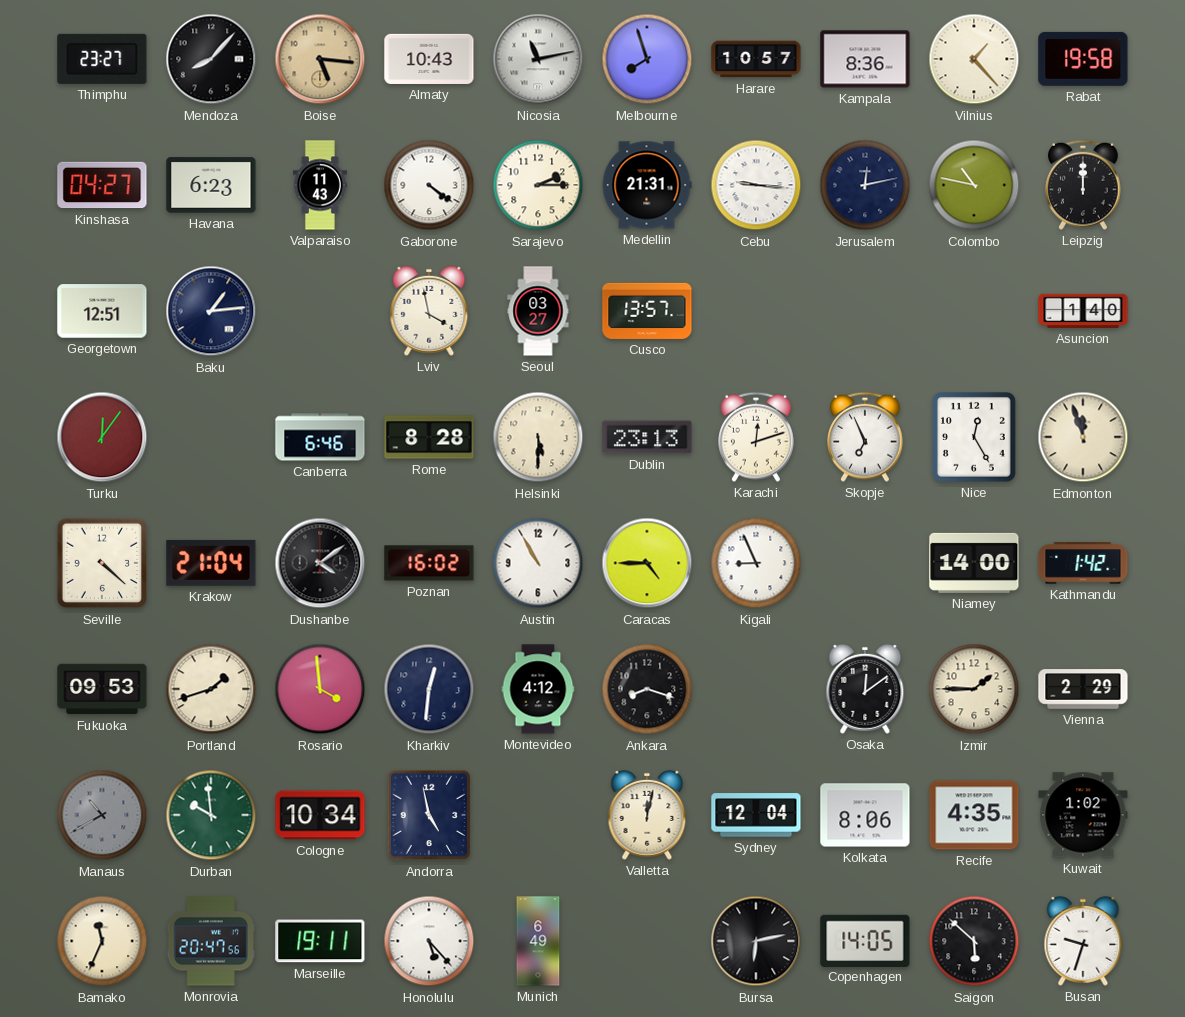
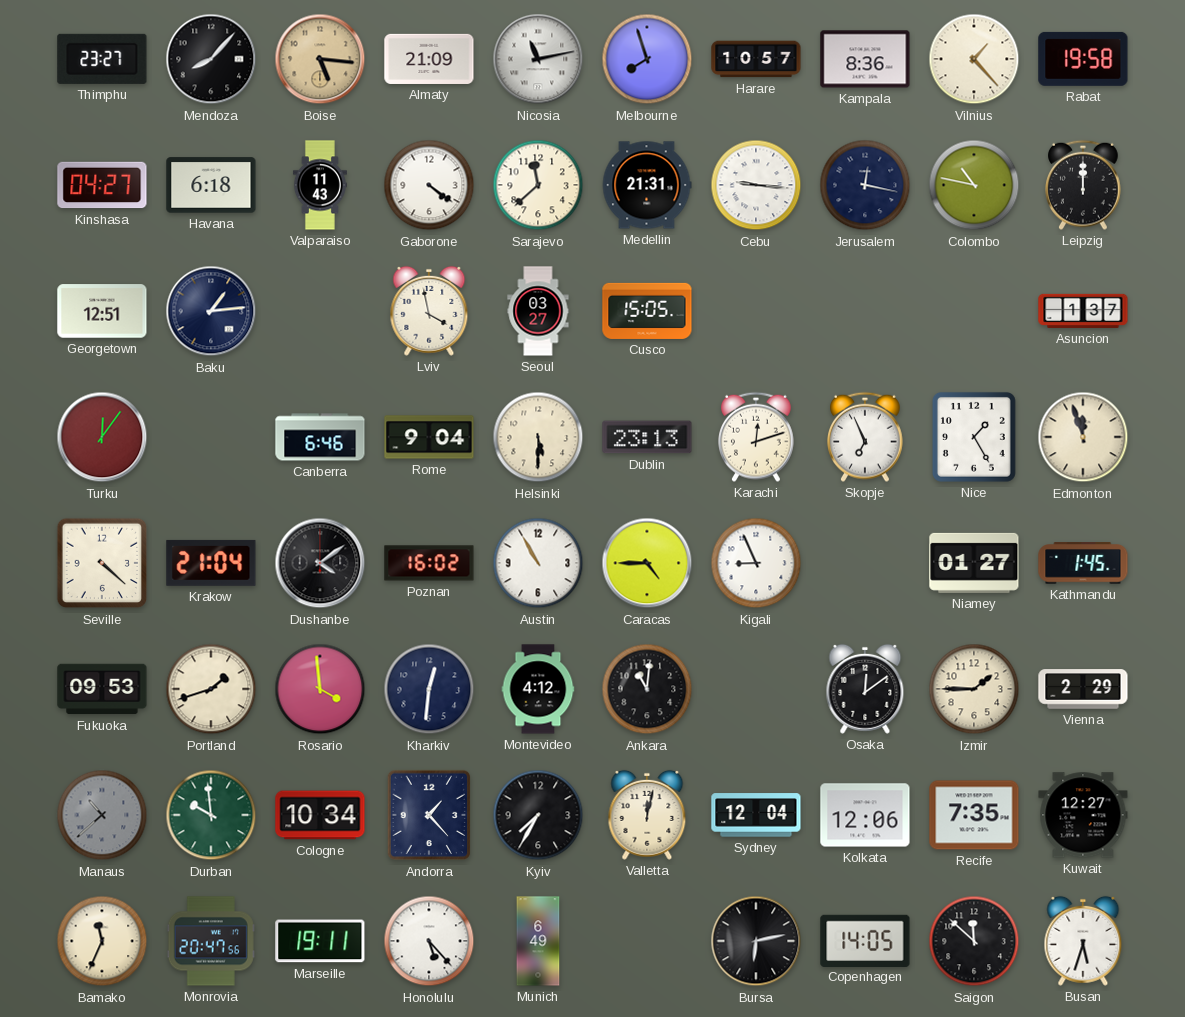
Almaty: 10:43 -> 21:09 (429, 59)
Havana: 6:23 -> 6:18 (211, 185)
Sarajevo: 2:15 -> 11:38 (538, 185)
Jerusalem: 12:13 -> 12:17 (865, 185)
Cusco: 13:57 -> 15:05 (647, 311)
Asuncion: 1:40 -> 1:37 (1083, 311)
Rome: 8:28 -> 9:04 (429, 437)
Nice: 12:25 -> 1:25 (974, 437)
Niamey: 14:00 -> 01:27 (974, 563)
Kathmandu: 1:42 -> 1:45 (1083, 563)
Ankara: 8:18 -> 11:01 (647, 689)
Manaus: 10:40 -> 10:38 (102, 815)
Andorra: 4:58 -> 1:23 (429, 815)
Kyiv: none -> 7:35 (538, 815)
Kolkata: 8:06 -> 12:06 (865, 815)
Recife: 4:35 -> 7:35 (974, 815)
Kuwait: 1:02 -> 12:27 (1083, 815)
Saigon: 5:52 -> 11:52 (974, 941)
Busan: 9:33 -> 5:33 (1083, 941)
